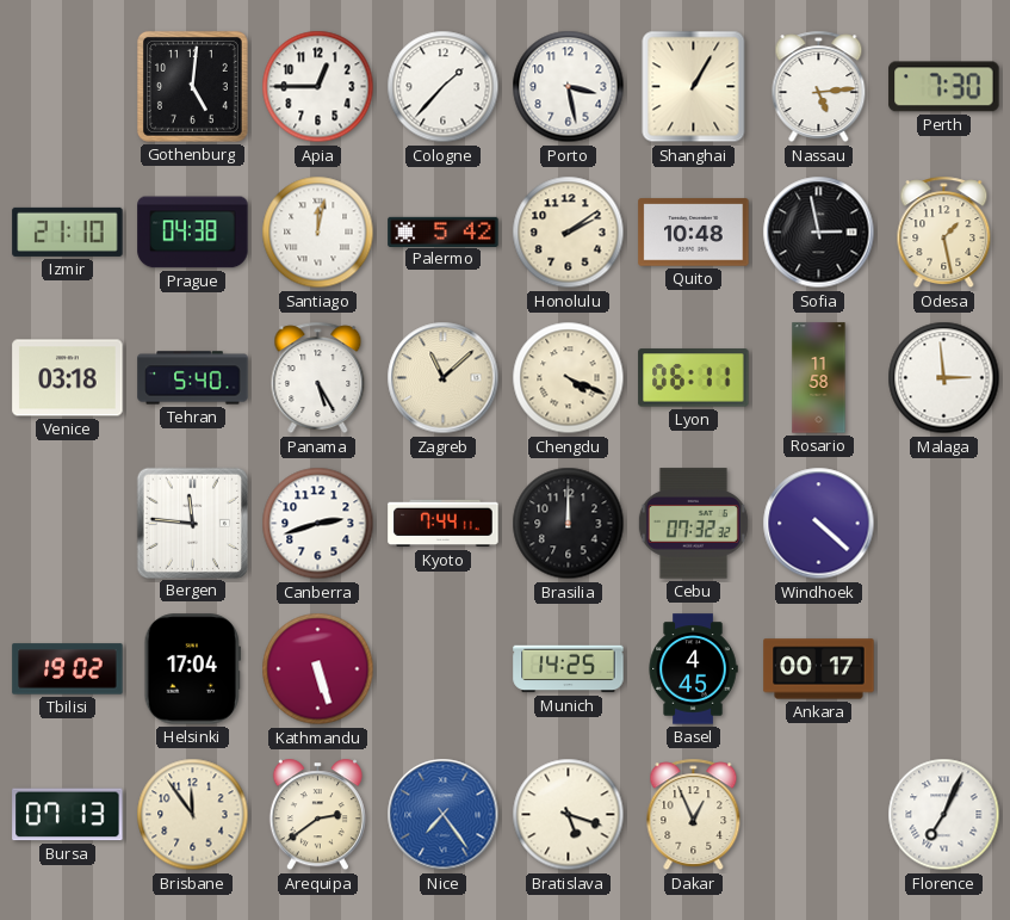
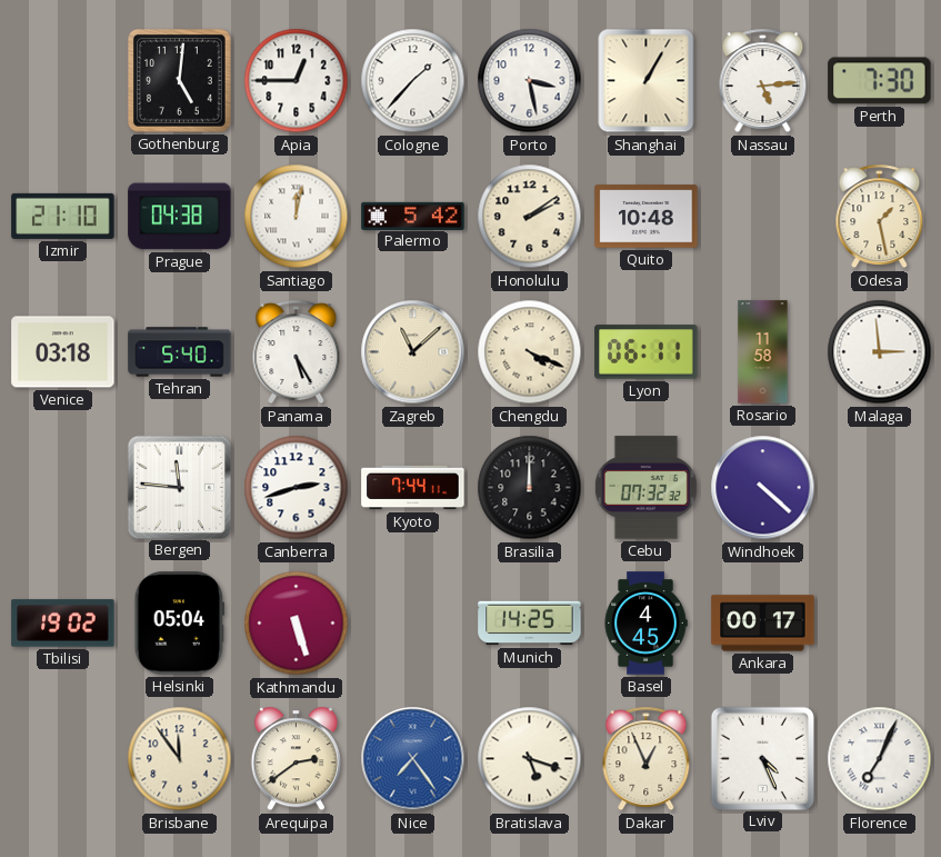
Sofia: 2:58 -> none (819, 233)
Helsinki: 17:04 -> 05:04 (179, 624)
Bursa: 07:13 -> none (68, 815)
Lviv: none -> 4:26 (762, 758)
